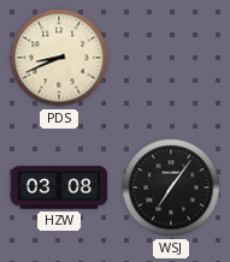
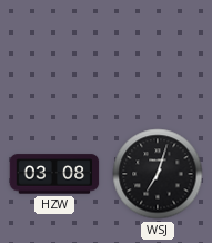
PDS: 8:41 -> none (59, 58)
WSJ: 7:06 -> 7:03 (158, 174)
